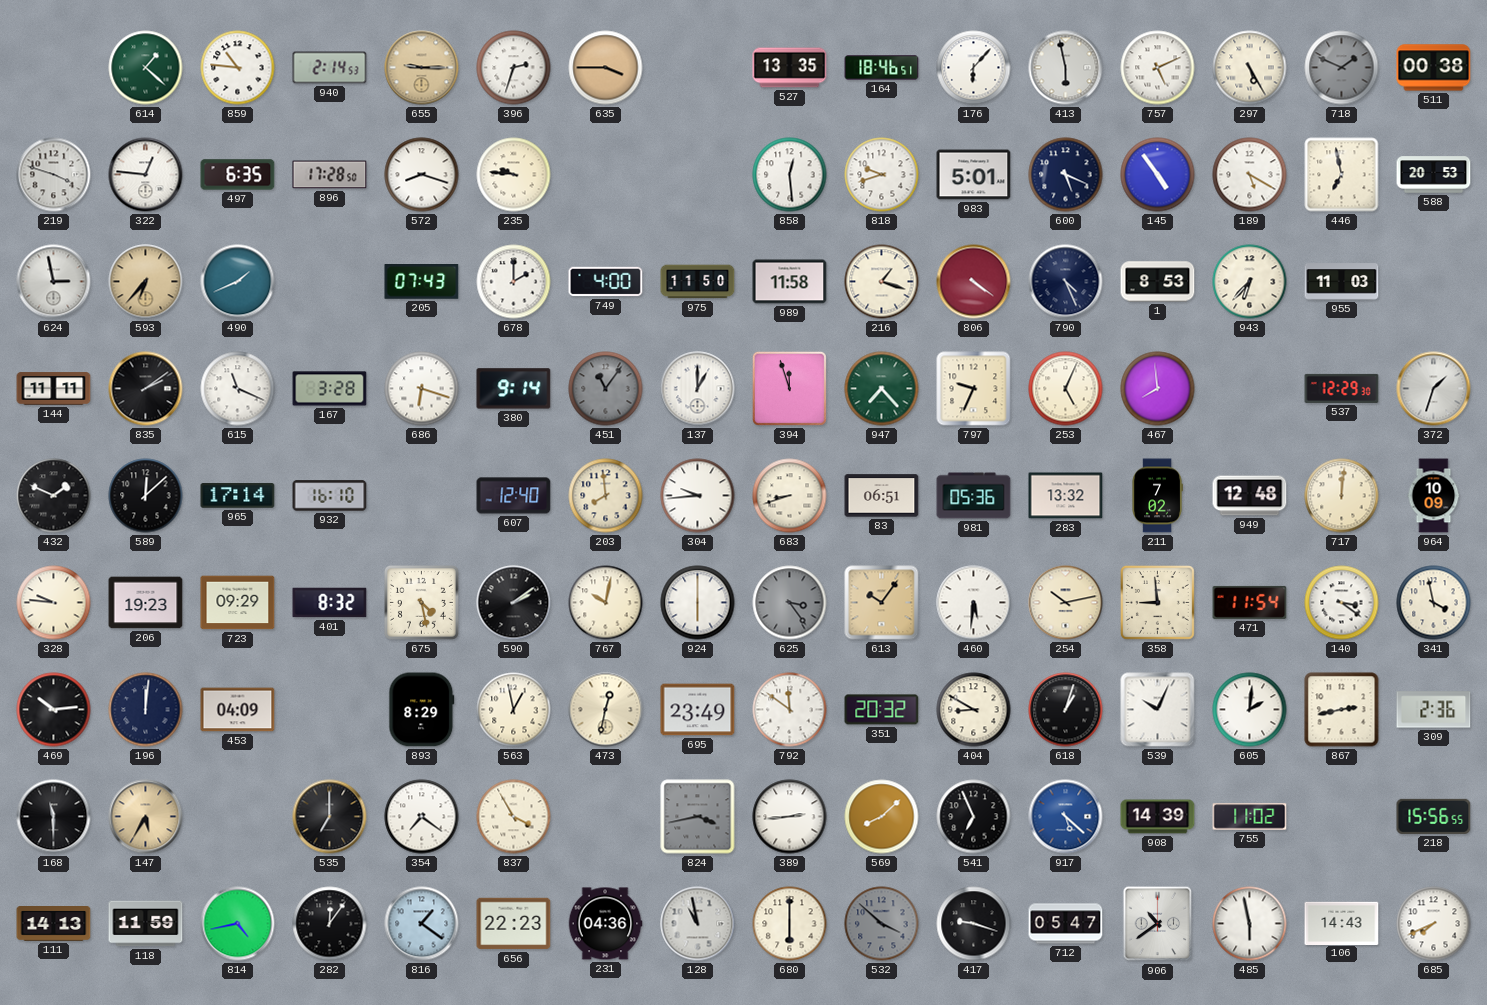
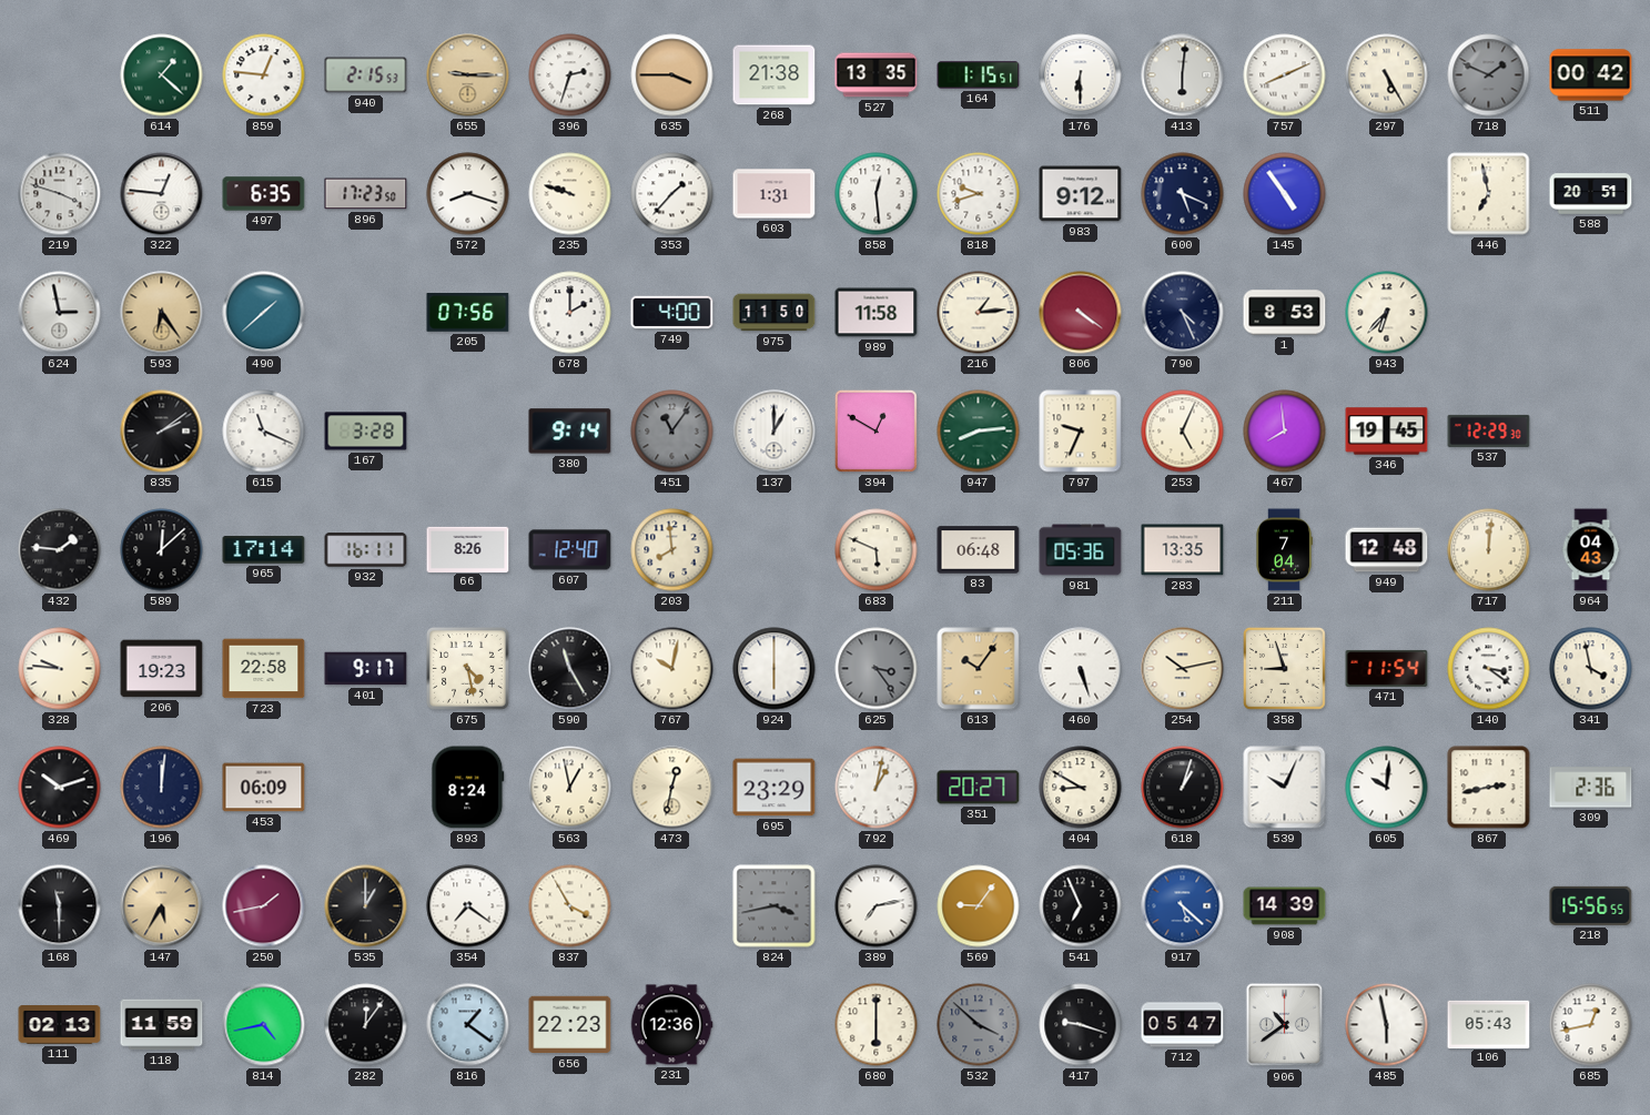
859: 10:46 -> 12:46 (264, 75)
940: 2:14 -> 2:15 (366, 75)
268: none -> 21:38 (775, 75)
164: 18:46 -> 1:15 (979, 75)
176: 6:07 -> 6:30 (1081, 75)
413: 5:58 -> 6:01 (1183, 75)
757: 5:11 -> 8:11 (1285, 75)
511: 00:38 -> 00:42 (1591, 75)
896: 17:28 -> 17:23 (366, 194)
235: 9:46 -> 9:48 (570, 194)
353: none -> 1:37 (672, 194)
603: none -> 1:31 (775, 194)
983: 5:01 -> 9:12 (1081, 194)
189: 5:20 -> none (1250, 175)
588: 20:53 -> 20:51 (1591, 194)
593: 6:37 -> 6:24 (162, 313)
490: 1:41 -> 1:38 (264, 313)
205: 07:43 -> 07:56 (468, 313)
216: 1:18 -> 1:14 (979, 313)
955: 11:03 -> none (1342, 282)
144: 11:11 -> none (54, 389)
686: 6:18 -> none (422, 389)
394: 11:57 -> 12:50 (875, 430)
947: 7:23 -> 8:14 (979, 432)
346: none -> 19:45 (1387, 432)
372: 1:33 -> none (1434, 389)
432: 1:49 -> 1:46 (60, 550)
932: 16:10 -> 16:11 (366, 550)
66: none -> 8:26 (468, 549)
304: 9:44 -> none (698, 496)
683: 8:42 -> 5:49 (877, 550)
83: 06:51 -> 06:48 (979, 550)
283: 13:32 -> 13:35 (1183, 550)
211: 7:02 -> 7:04 (1284, 550)
964: 10:09 -> 04:43 (1591, 550)
723: 09:29 -> 22:58 (264, 669)
401: 8:32 -> 9:17 (366, 669)
590: 2:09 -> 11:25 (570, 669)
460: 5:31 -> 5:27 (1081, 669)
358: 8:59 -> 8:57 (1284, 668)
469: 10:14 -> 10:12 (60, 788)
453: 04:09 -> 06:09 (264, 788)
893: 8:29 -> 8:24 (468, 788)
695: 23:49 -> 23:29 (775, 788)
792: 11:51 -> 1:02 (877, 788)
351: 20:32 -> 20:27 (979, 788)
605: 2:01 -> 10:01 (1387, 788)
250: none -> 1:43 (264, 906)
535: 7:00 -> 1:00 (366, 906)
389: 2:44 -> 7:13 (877, 906)
569: 8:08 -> 9:06 (979, 906)
755: 11:02 -> none (1250, 817)
111: 14:13 -> 02:13 (60, 1025)
231: 04:36 -> 12:36 (671, 1025)
128: 10:58 -> none (698, 924)
106: 14:43 -> 05:43 (1489, 1024)
685: 7:41 -> 12:43 (1591, 1025)
